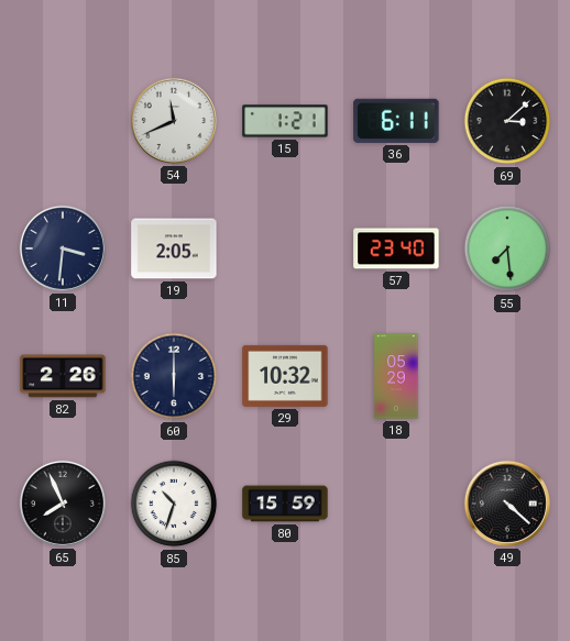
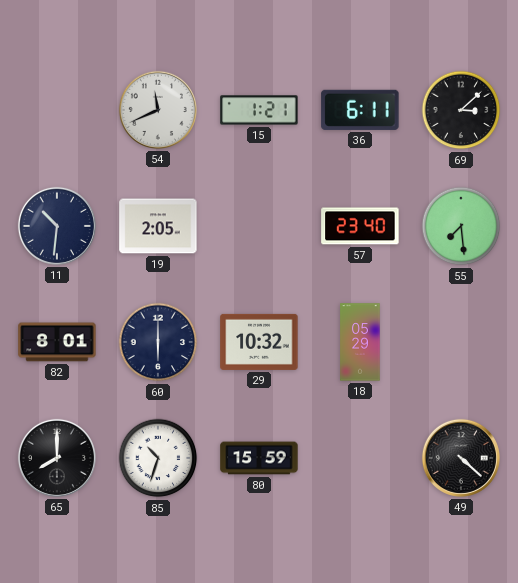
11: 3:31 -> 10:31 (57, 226)
82: 2:26 -> 8:01 (57, 342)
65: 7:56 -> 8:00 (57, 458)
